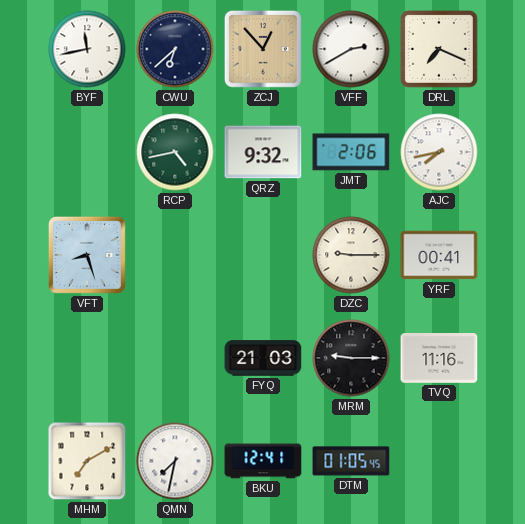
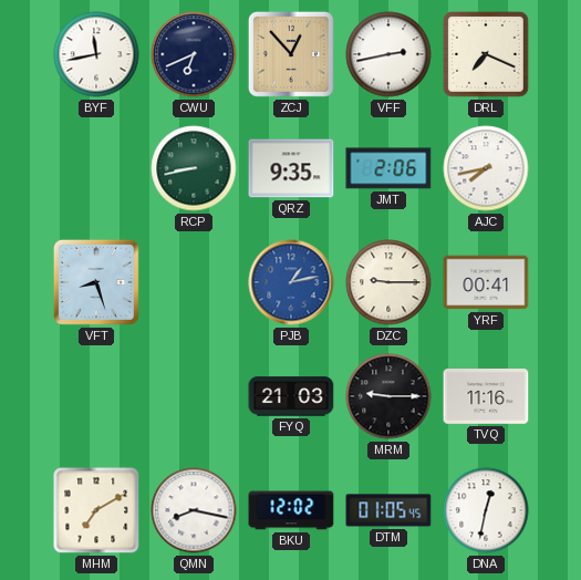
CWU: 6:38 -> 6:41 (194, 54)
VFF: 2:40 -> 2:43 (388, 54)
RCP: 4:43 -> 8:43 (194, 168)
QRZ: 9:32 -> 9:35 (291, 168)
PJB: none -> 1:13 (291, 282)
QMN: 7:32 -> 8:17 (194, 510)
BKU: 12:41 -> 12:02 (291, 510)
DNA: none -> 12:32 (486, 510)
